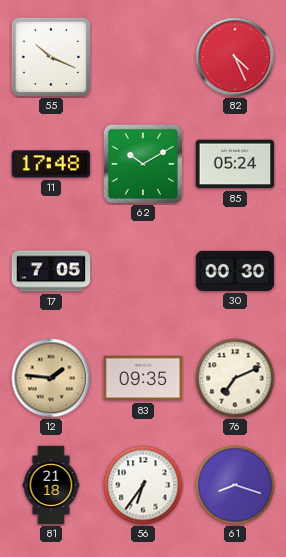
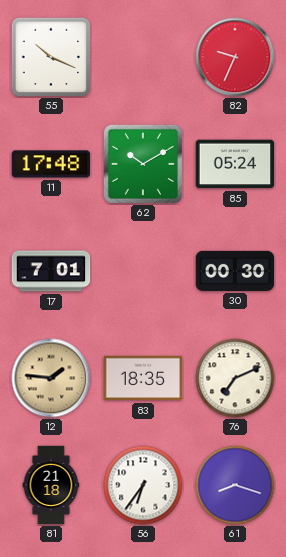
82: 4:26 -> 9:34 (235, 57)
17: 7:05 -> 7:01 (51, 271)
83: 09:35 -> 18:35 (143, 378)
